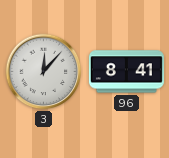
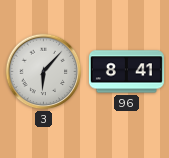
3: 12:07 -> 6:07 (44, 72)
